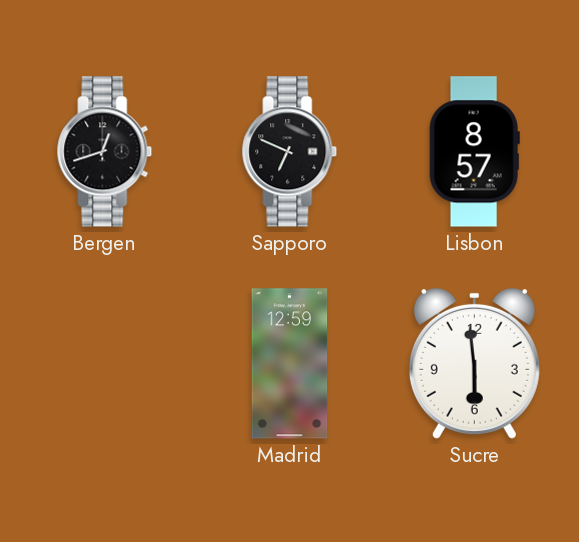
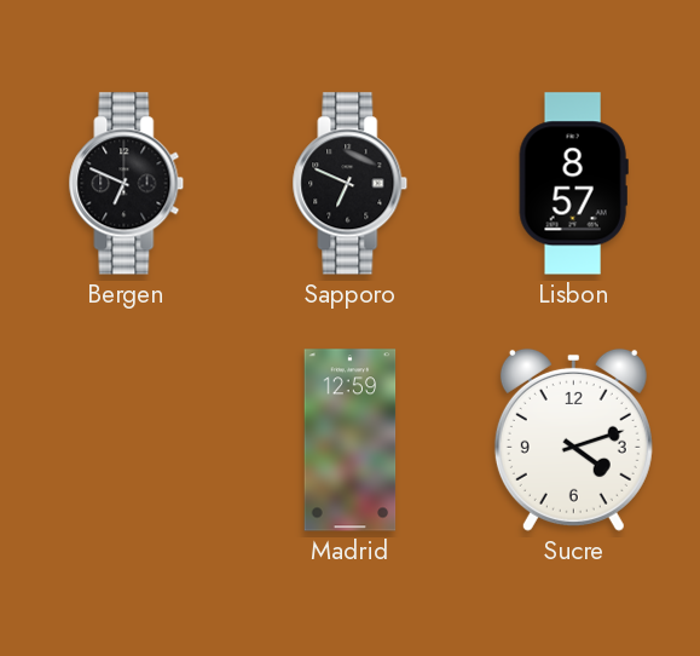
Bergen: 12:42 -> 6:49 (127, 184)
Sucre: 5:59 -> 4:12 (573, 439)
